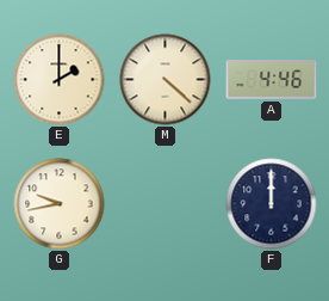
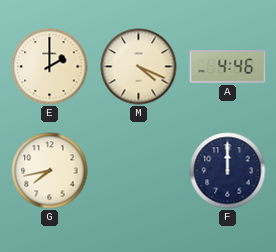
M: 4:22 -> 4:19 (139, 67)
G: 9:43 -> 7:43 (50, 171)
